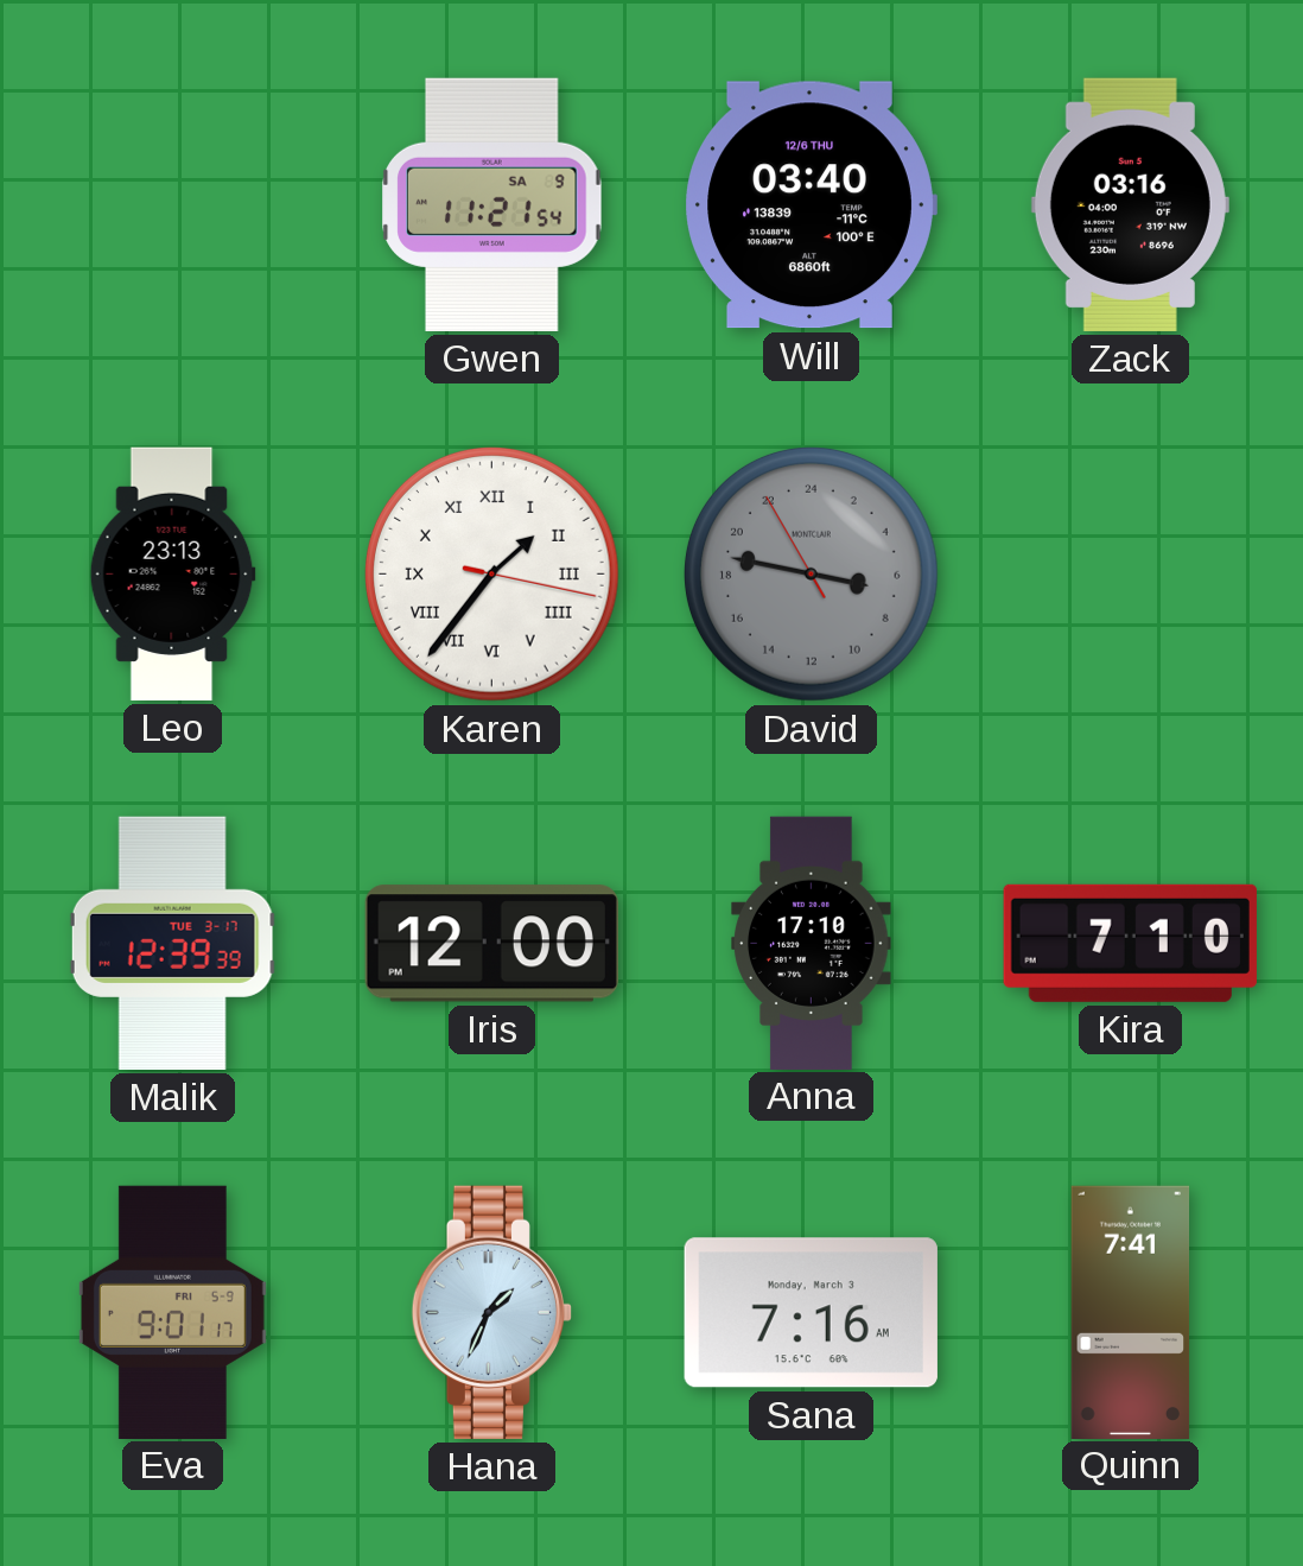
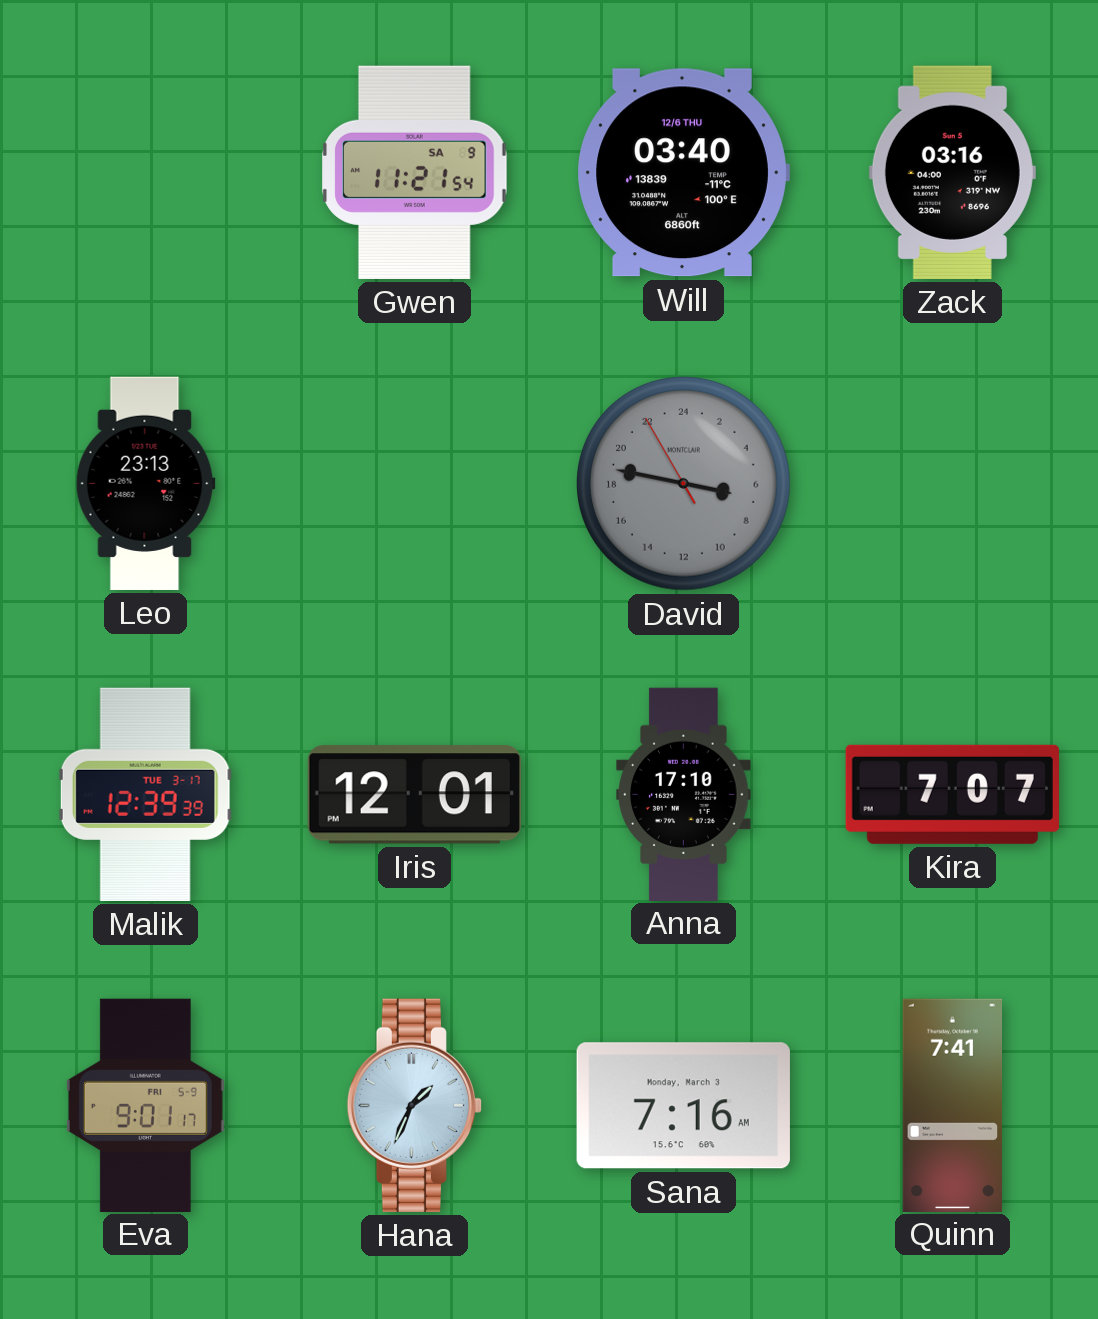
Karen: 1:36 -> none (491, 573)
Iris: 12:00 -> 12:01 (414, 795)
Kira: 7:10 -> 7:07 (952, 794)
